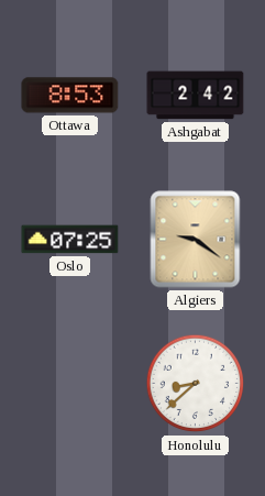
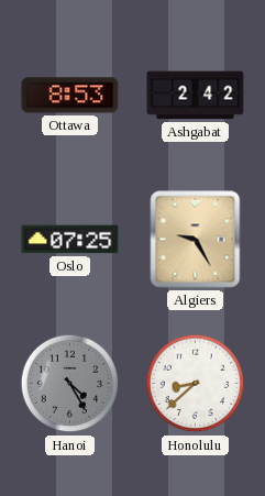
Algiers: 9:21 -> 9:25 (196, 240)
Hanoi: none -> 4:25 (70, 384)
